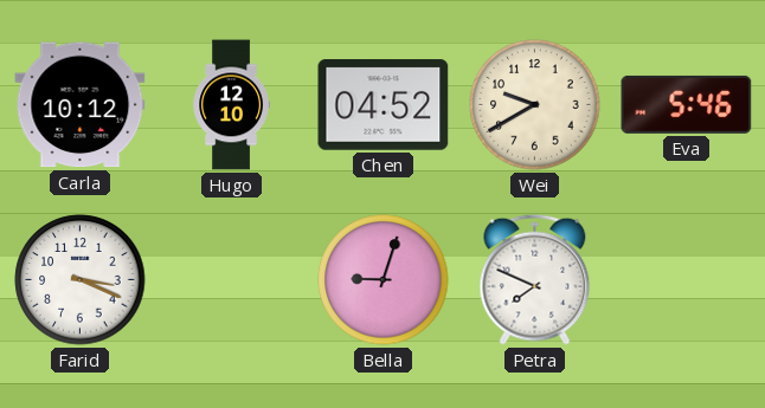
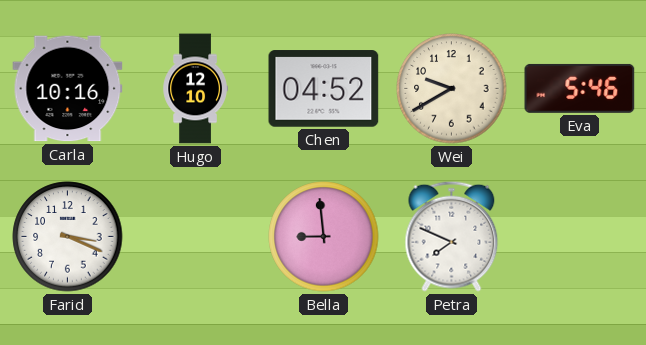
Carla: 10:12 -> 10:16 (68, 89)
Bella: 9:03 -> 8:59 (324, 237)
